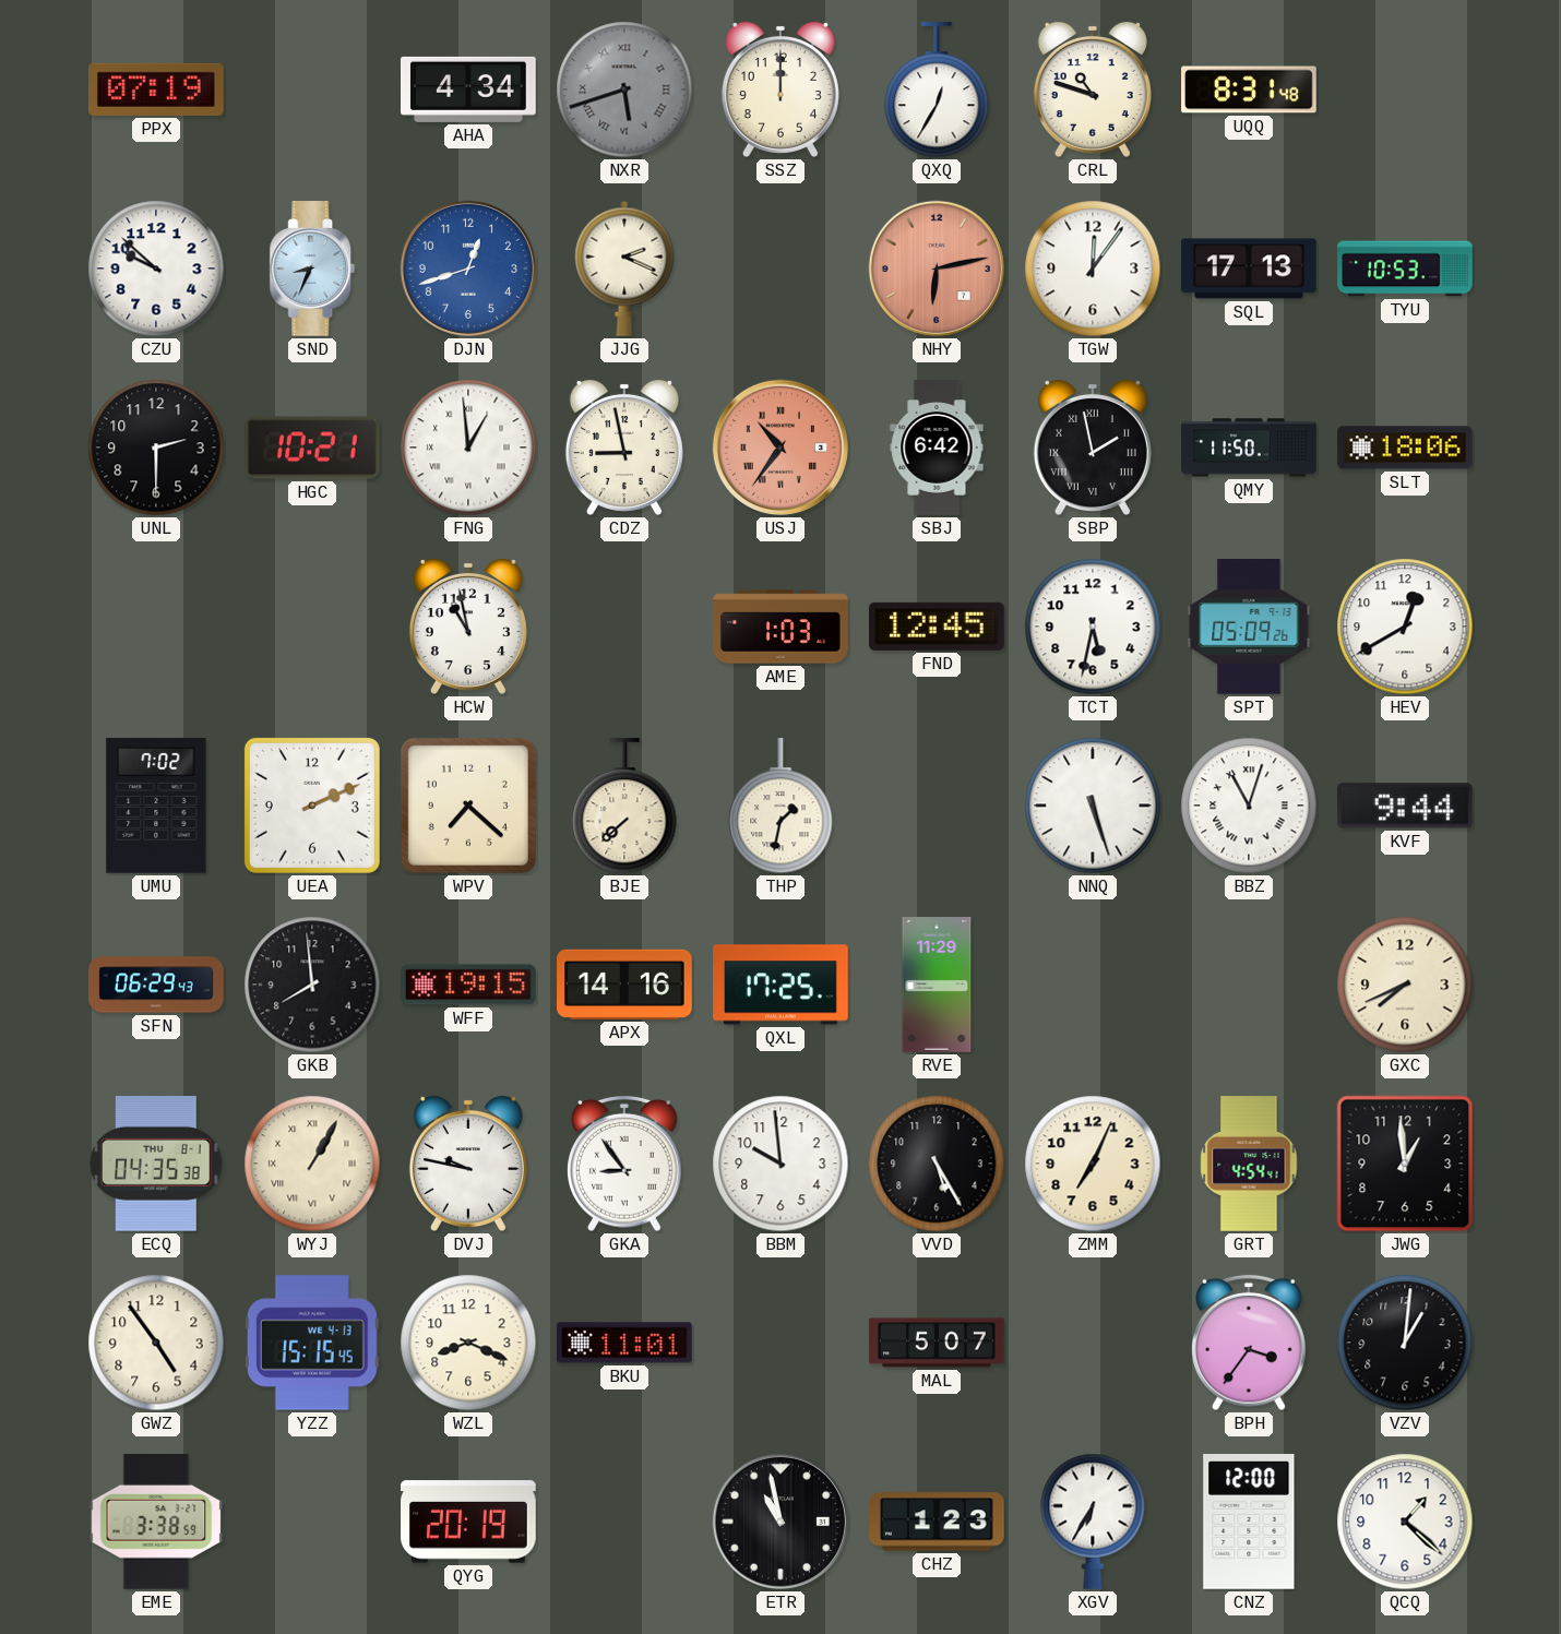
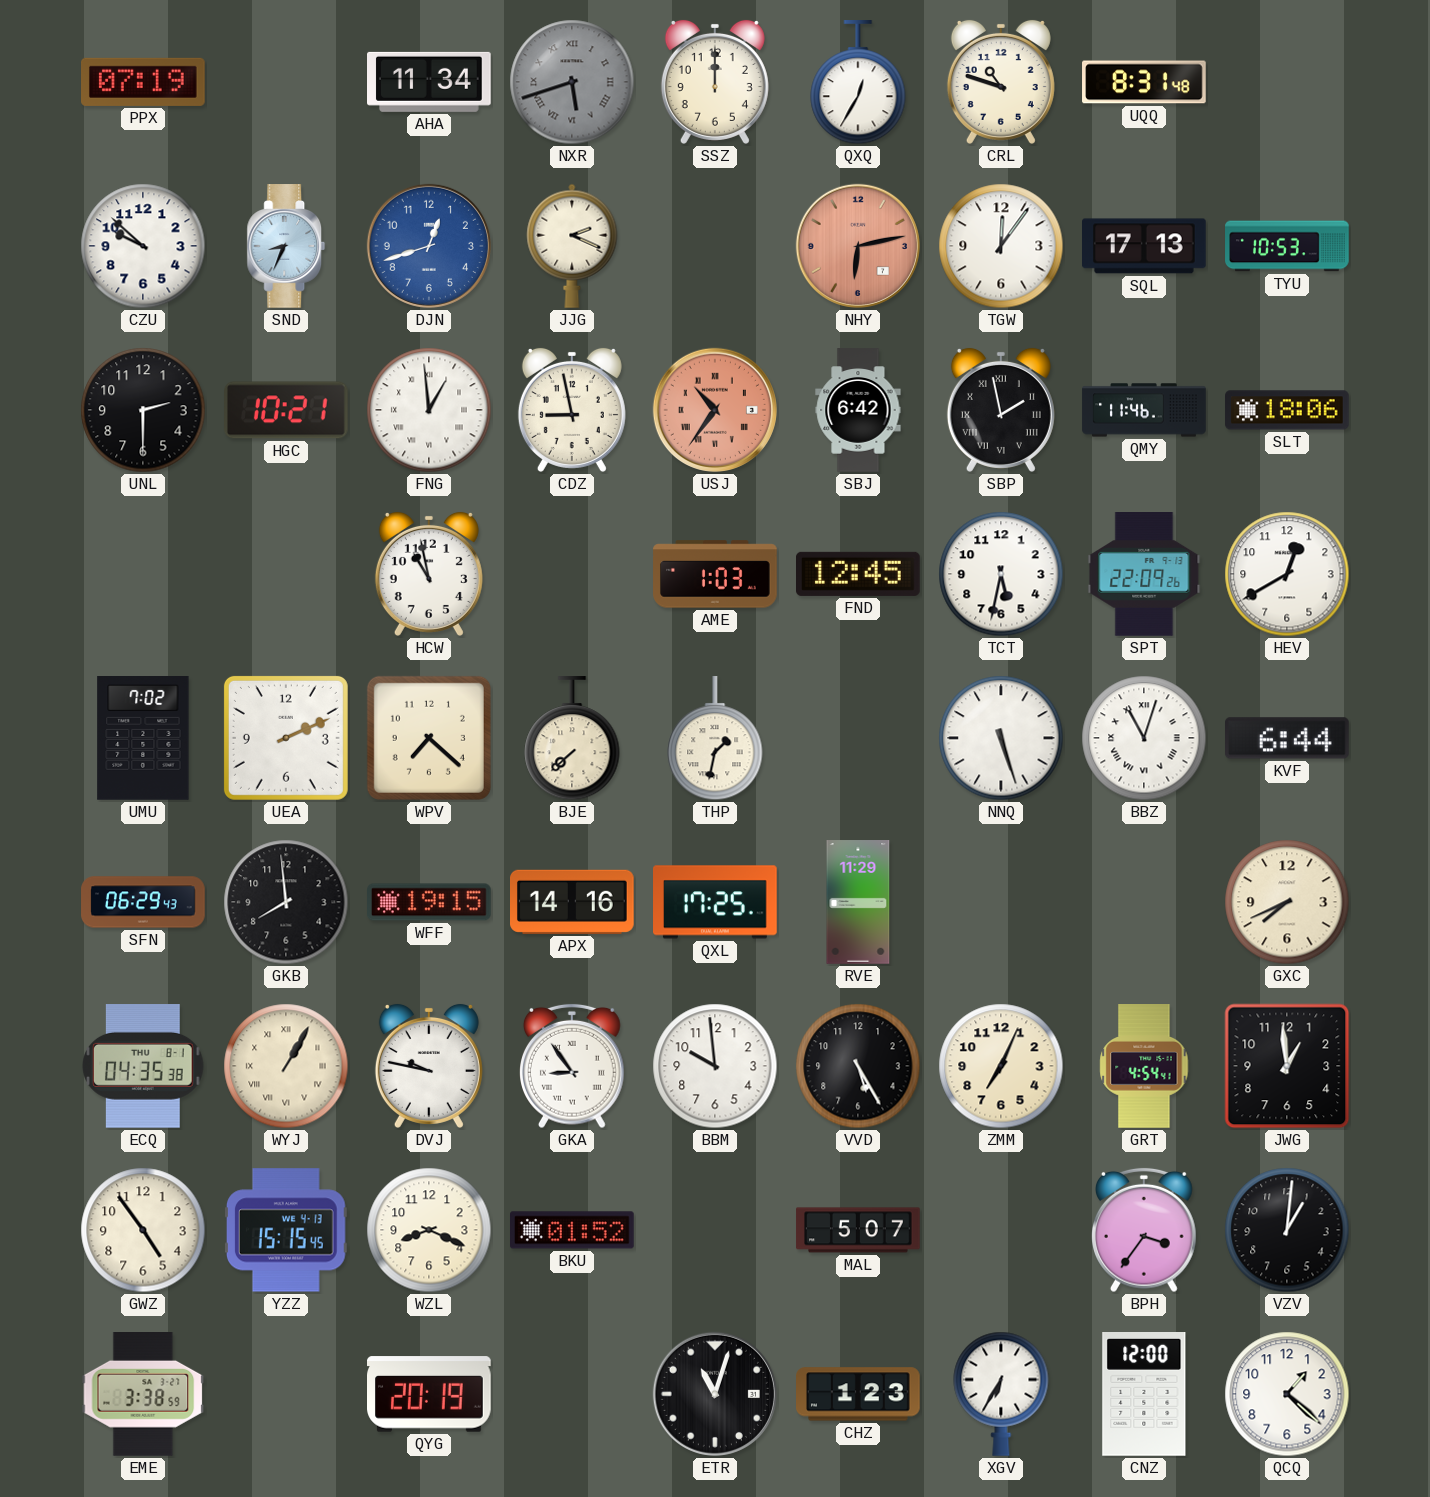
AHA: 4:34 -> 11:34 (430, 82)
QMY: 11:50 -> 11:46 (1144, 410)
SPT: 05:09 -> 22:09 (1144, 575)
KVF: 9:44 -> 6:44 (1288, 738)
BKU: 11:01 -> 01:52 (573, 1230)
ETR: 10:58 -> 11:03 (715, 1394)
